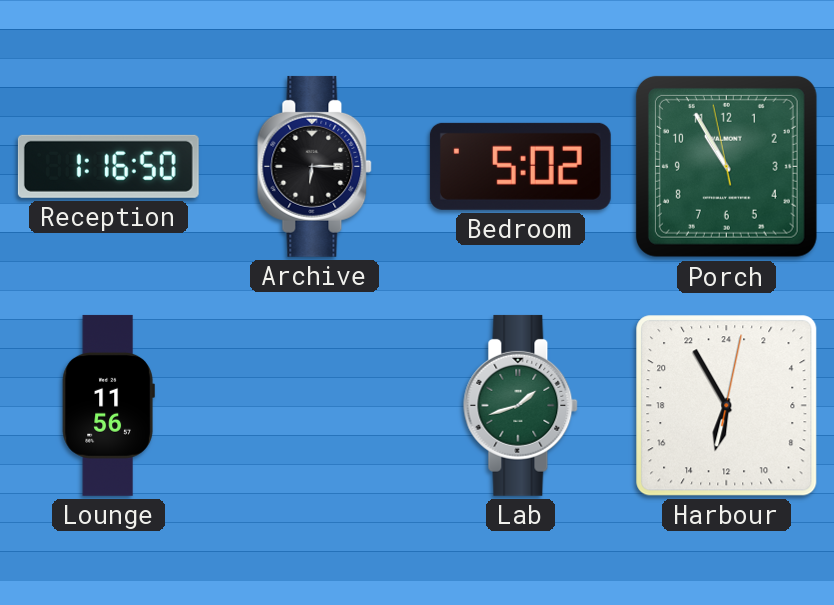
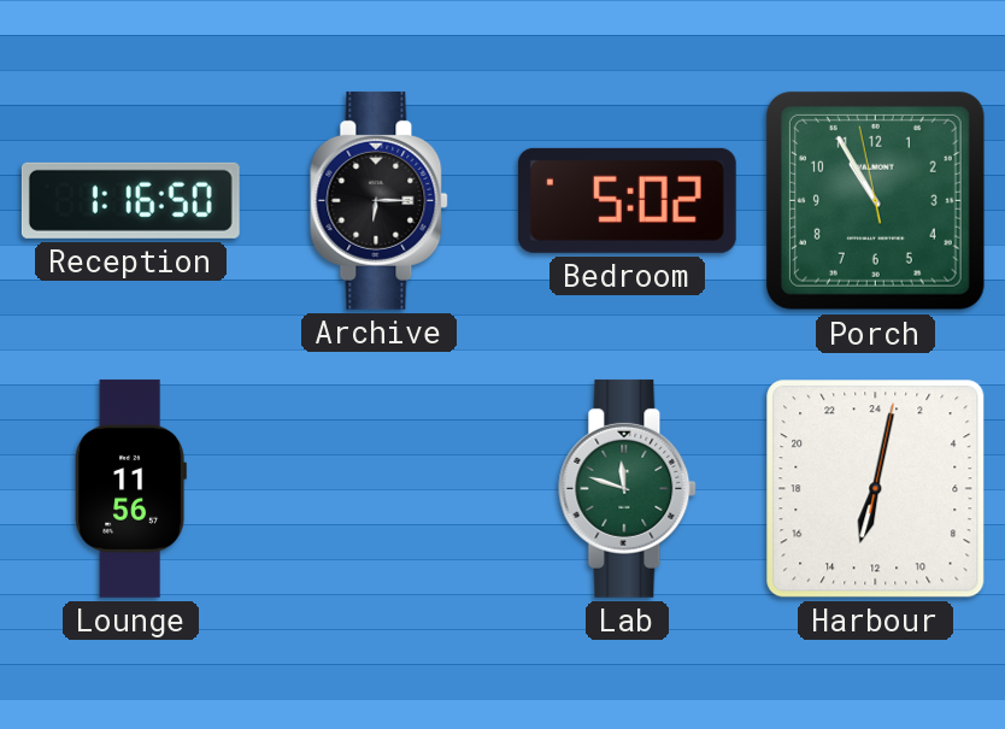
Lab: 1:42 -> 11:48 (628, 488)
Harbour: 12:55 -> 13:02 (876, 489)
